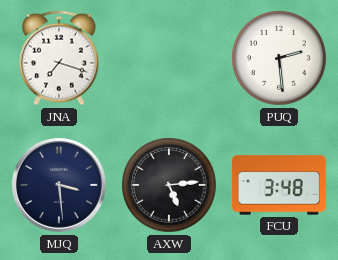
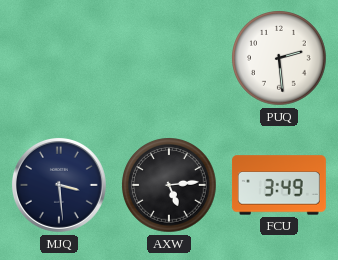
JNA: 7:18 -> none (59, 58)
FCU: 3:48 -> 3:49 (279, 185)
